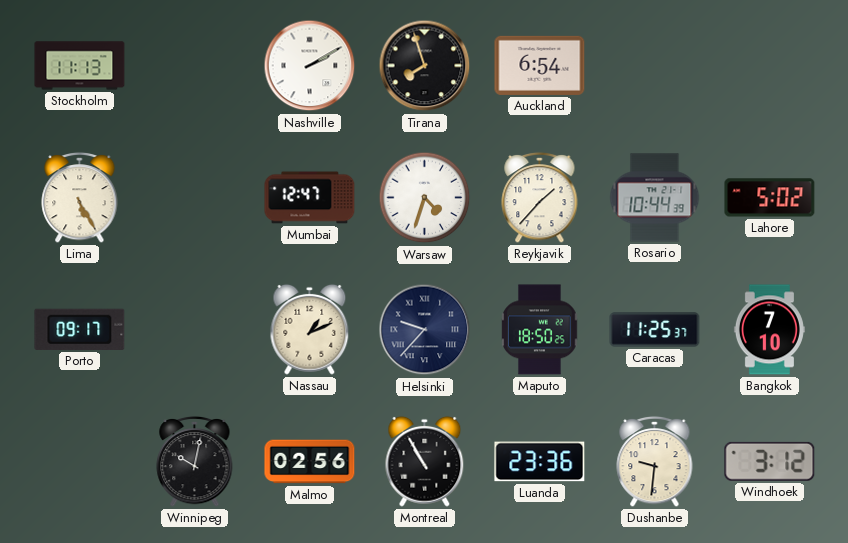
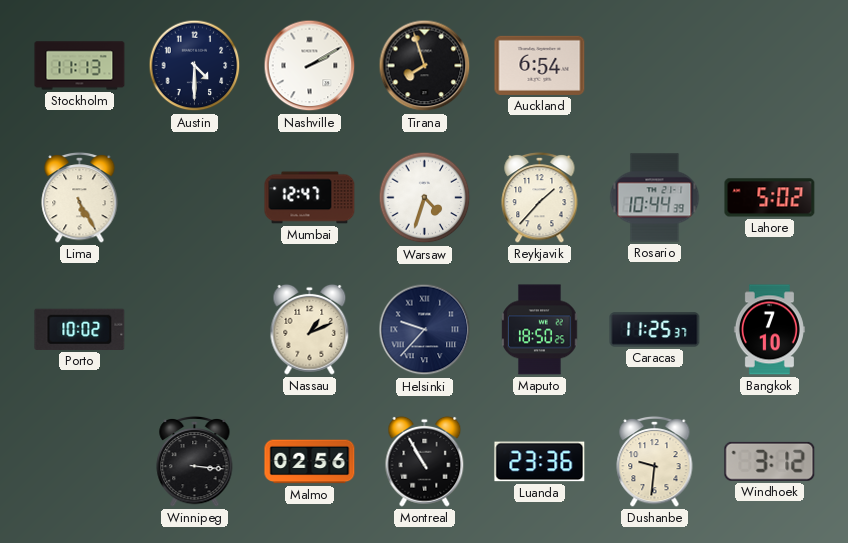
Austin: none -> 4:30 (195, 66)
Porto: 09:17 -> 10:02 (80, 329)
Winnipeg: 10:02 -> 3:16 (195, 461)
